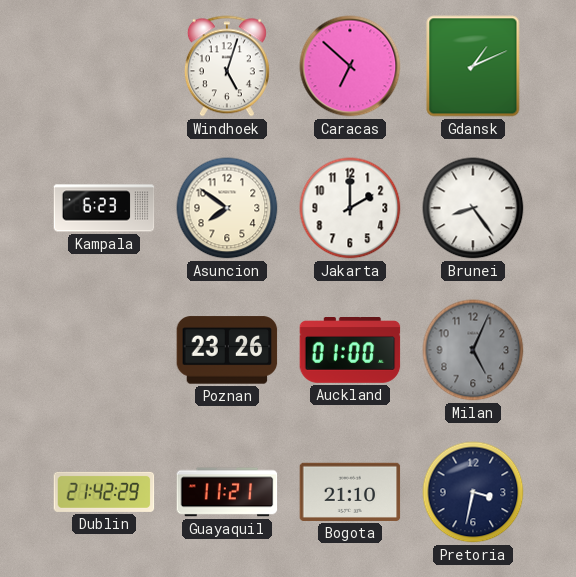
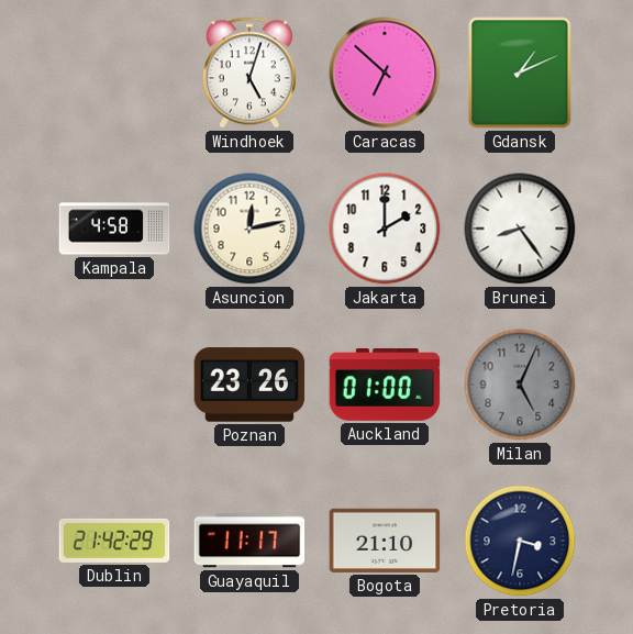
Kampala: 6:23 -> 4:58 (114, 229)
Asuncion: 7:51 -> 12:13 (249, 229)
Guayaquil: 11:21 -> 11:17 (249, 541)
